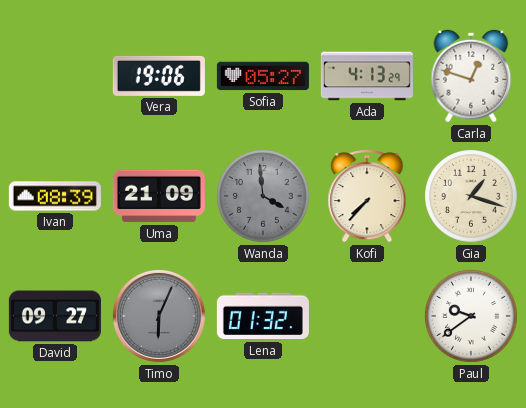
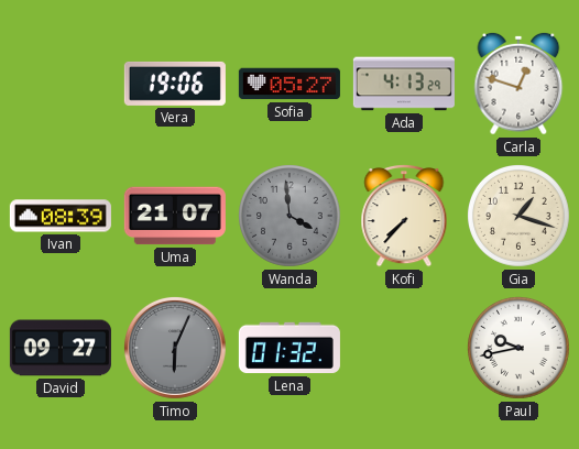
Uma: 21:09 -> 21:07 (175, 216)
Paul: 9:39 -> 9:43 (520, 349)
